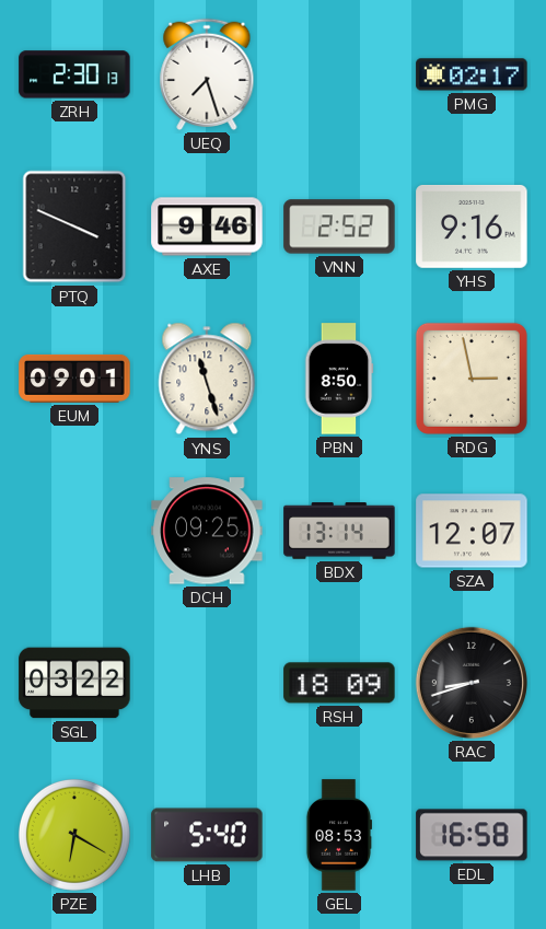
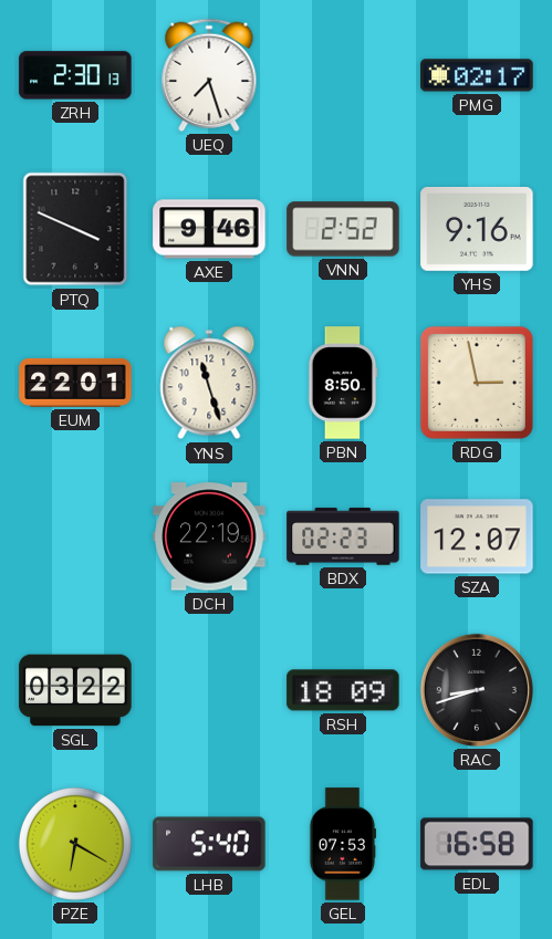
EUM: 09:01 -> 22:01 (75, 383)
DCH: 09:25 -> 22:19 (209, 536)
BDX: 13:14 -> 02:23 (343, 536)
GEL: 08:53 -> 07:53 (342, 844)
